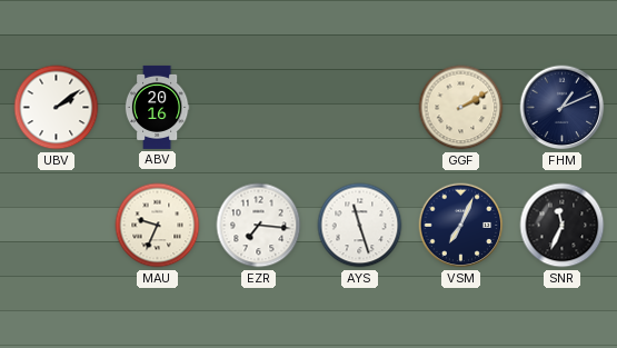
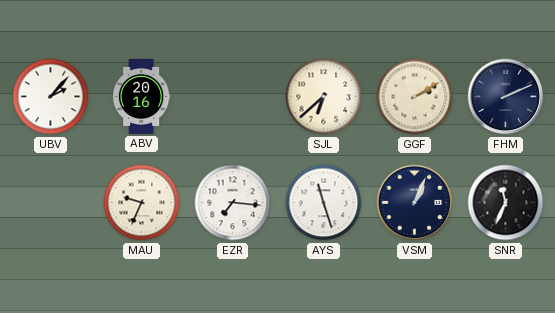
UBV: 2:09 -> 2:07 (51, 97)
SJL: none -> 6:38 (324, 97)
FHM: 1:11 -> 2:11 (506, 97)
VSM: 7:04 -> 1:04 (415, 203)
